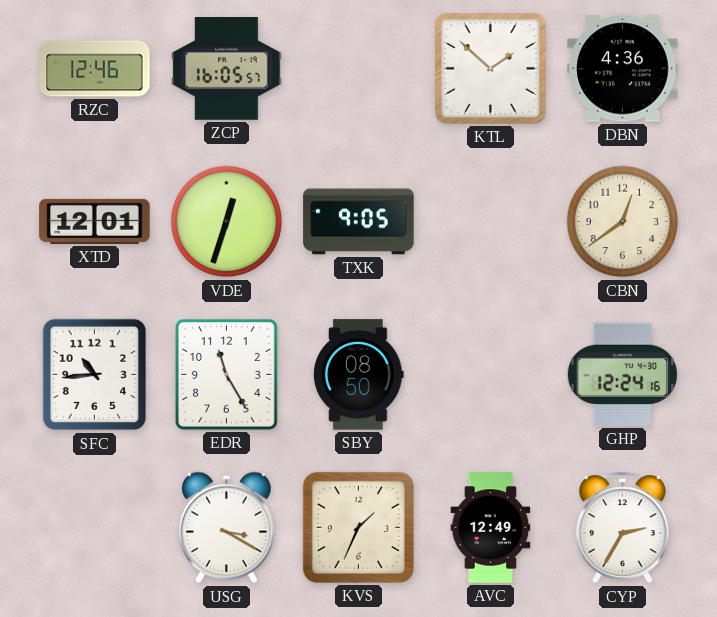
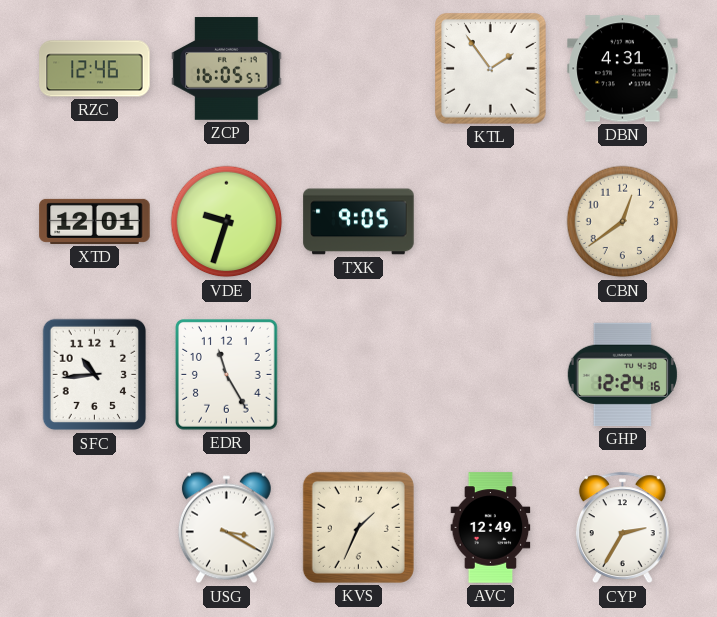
KTL: 1:52 -> 1:54 (491, 69)
DBN: 4:36 -> 4:31 (623, 69)
VDE: 12:33 -> 9:33 (227, 222)
SBY: 08:50 -> none (359, 375)
